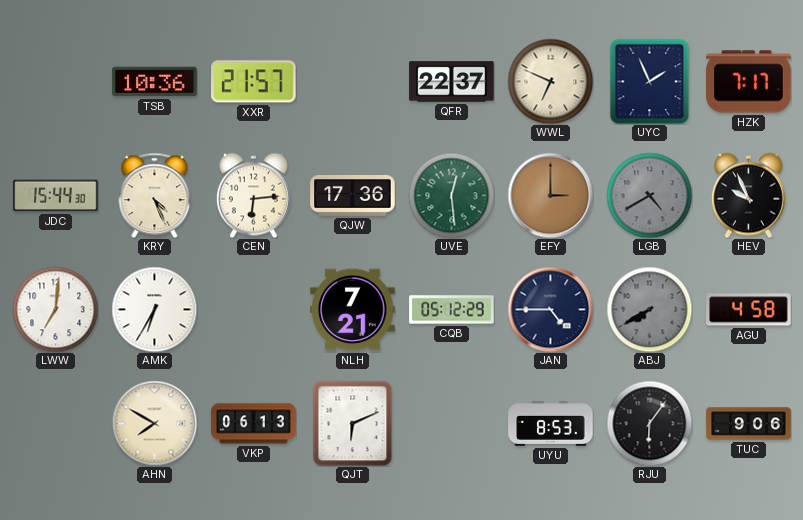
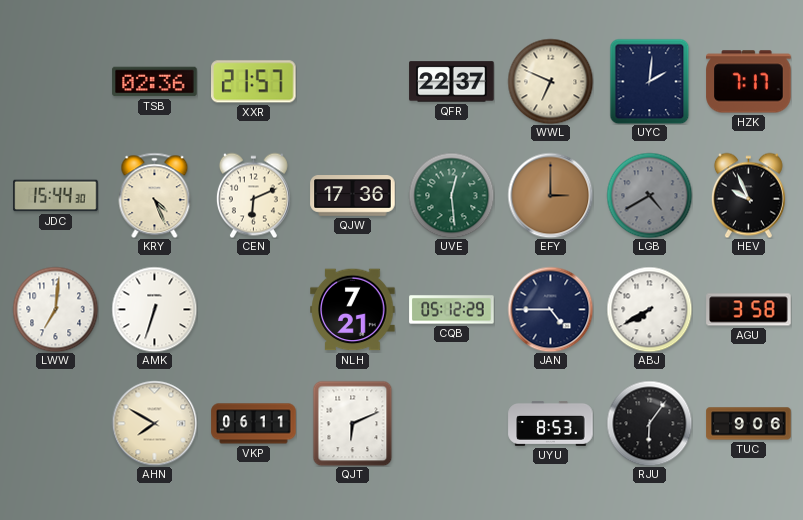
TSB: 10:36 -> 02:36 (155, 82)
UYC: 1:56 -> 2:01 (650, 81)
CEN: 6:14 -> 6:11 (253, 195)
AMK: 6:35 -> 6:33 (154, 309)
ABJ dial: grey -> white (649, 309)
AGU: 4:58 -> 3:58 (749, 310)
VKP: 06:13 -> 06:11 (254, 424)
